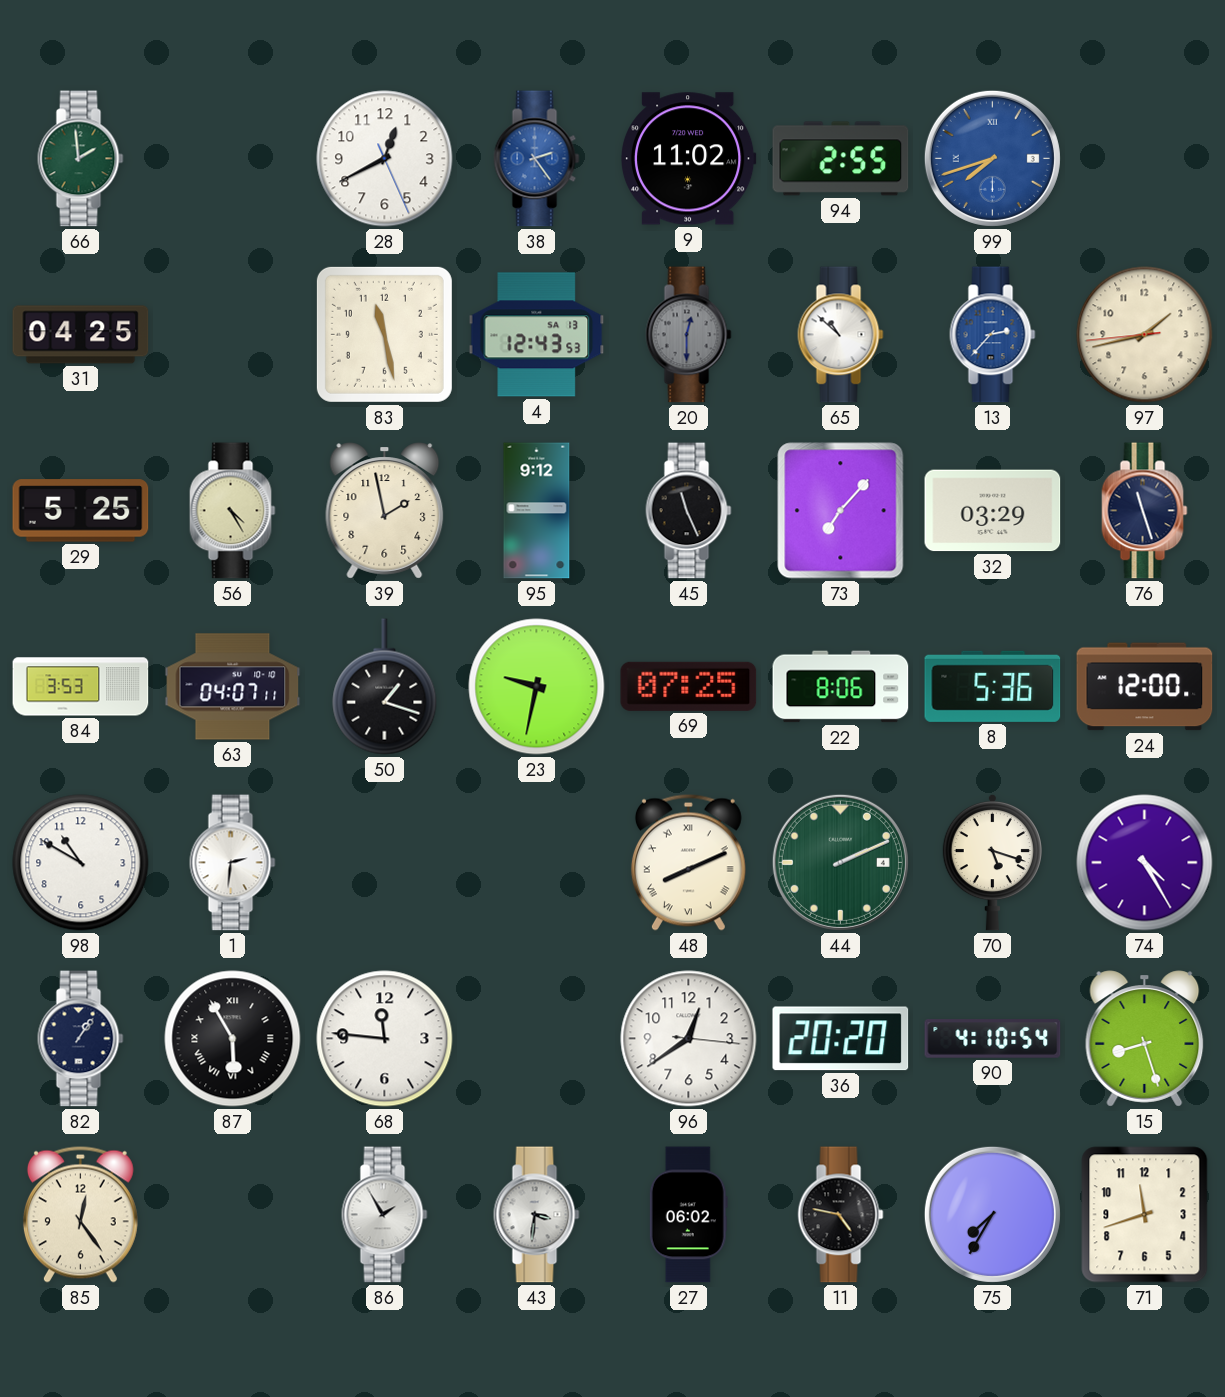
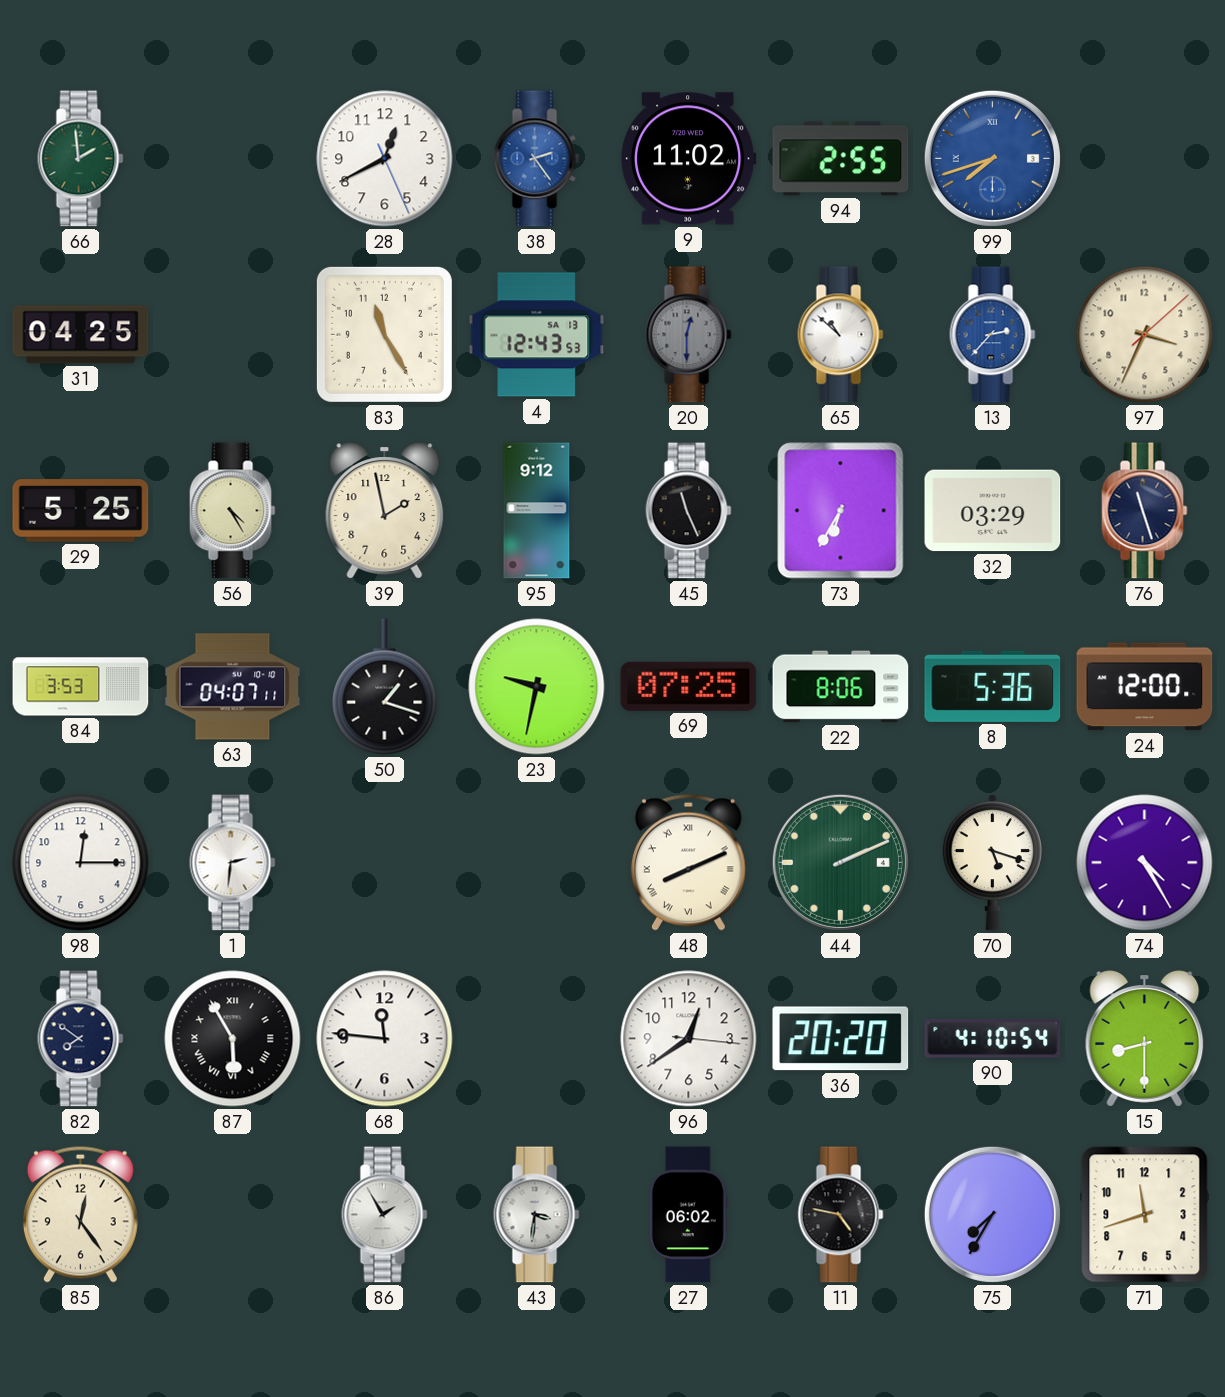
83: 11:28 -> 11:25 (384, 334)
97: 1:42 -> 3:34 (1145, 335)
73: 7:07 -> 6:35 (841, 511)
98: 10:50 -> 12:15 (81, 863)
82: 1:06 -> 7:51 (81, 1039)
15: 8:27 -> 8:30 (1145, 1039)
